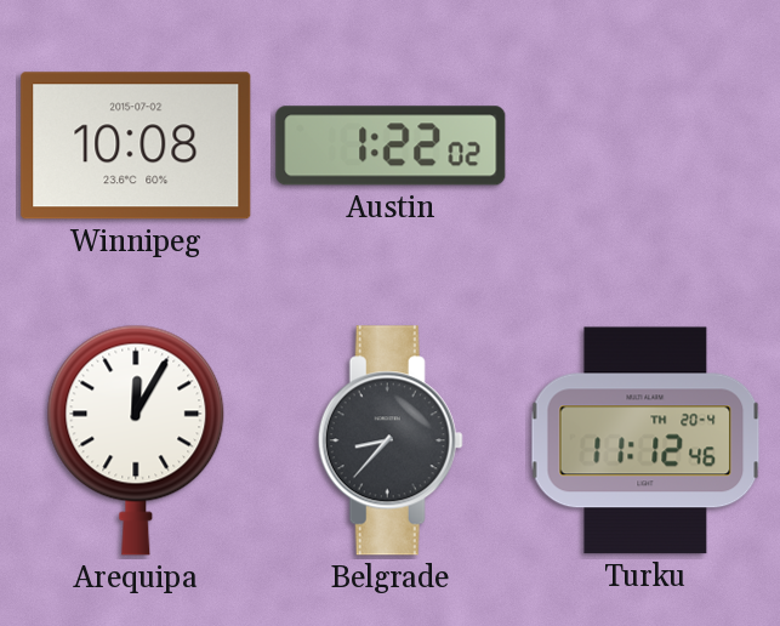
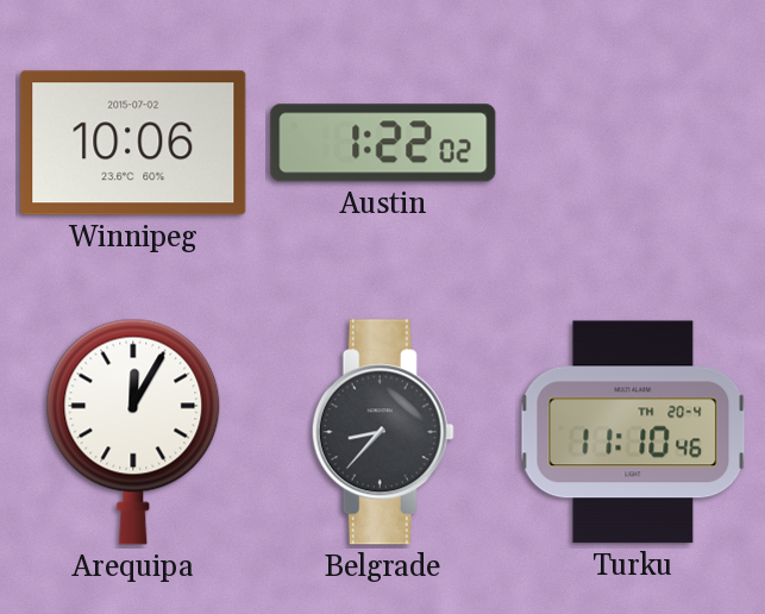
Winnipeg: 10:08 -> 10:06 (133, 143)
Turku: 11:12 -> 11:10 (633, 432)
